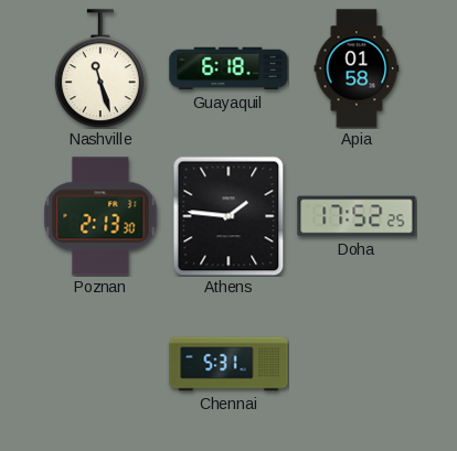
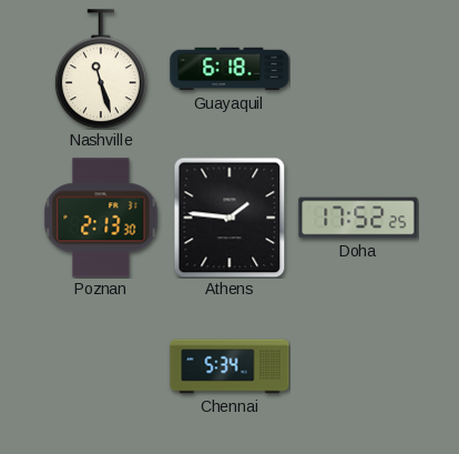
Apia: 01:58 -> none (357, 68)
Chennai: 5:31 -> 5:34 (229, 366)
